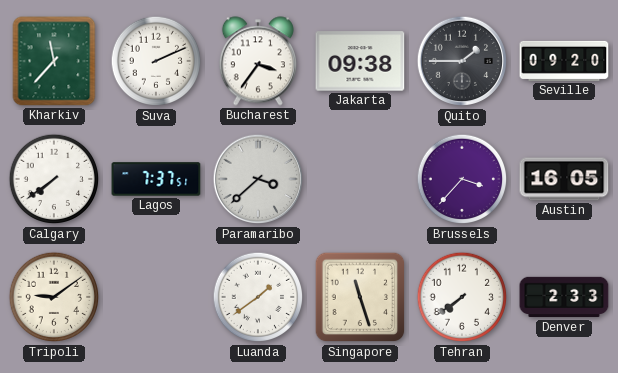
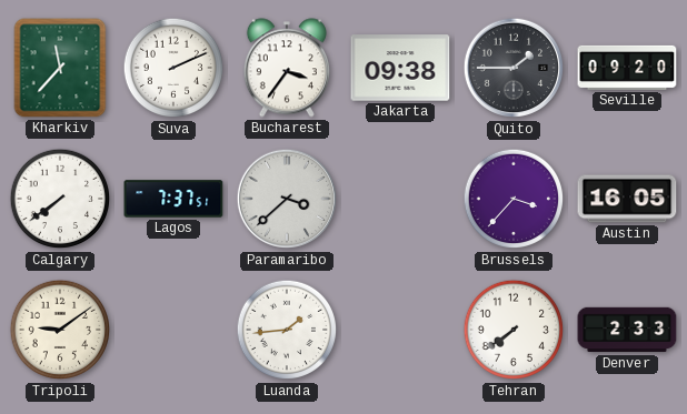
Luanda: 1:39 -> 1:44 (287, 330)
Singapore: 11:27 -> none (360, 297)
